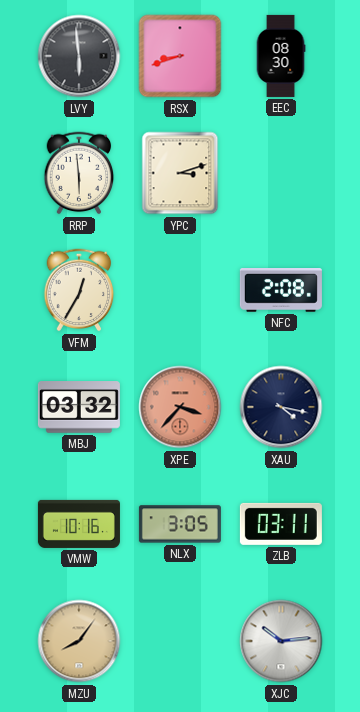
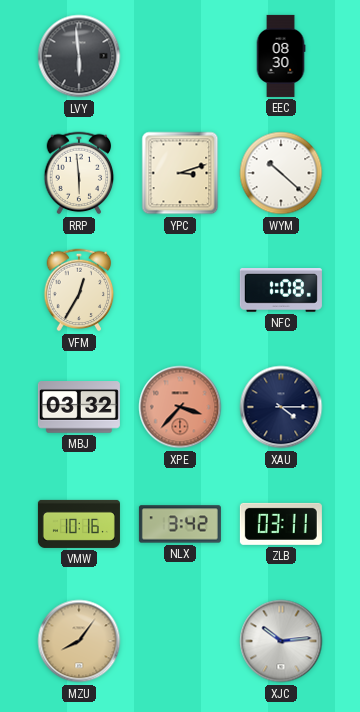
RSX: 8:42 -> none (180, 56)
WYM: none -> 10:22 (281, 173)
NFC: 2:08 -> 1:08 (281, 291)
XAU: 4:17 -> 4:15 (281, 407)
NLX: 3:05 -> 3:42 (180, 524)
